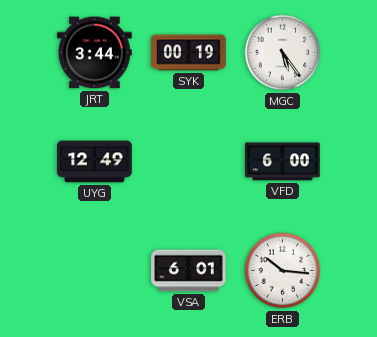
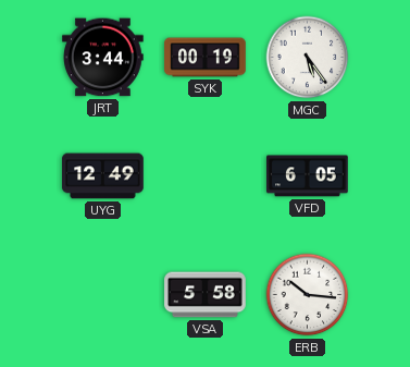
VFD: 6:00 -> 6:05 (308, 176)
VSA: 6:01 -> 5:58 (206, 295)
